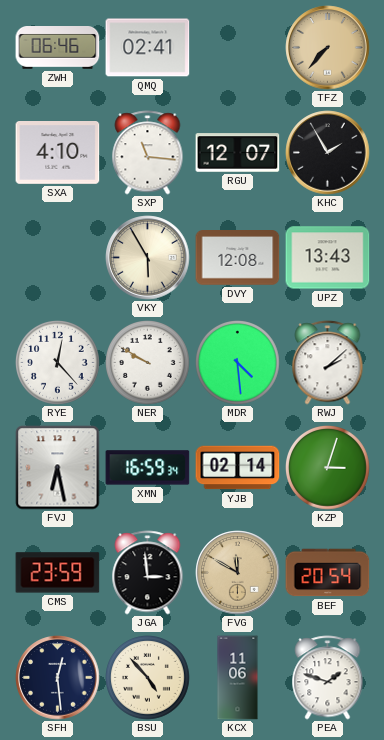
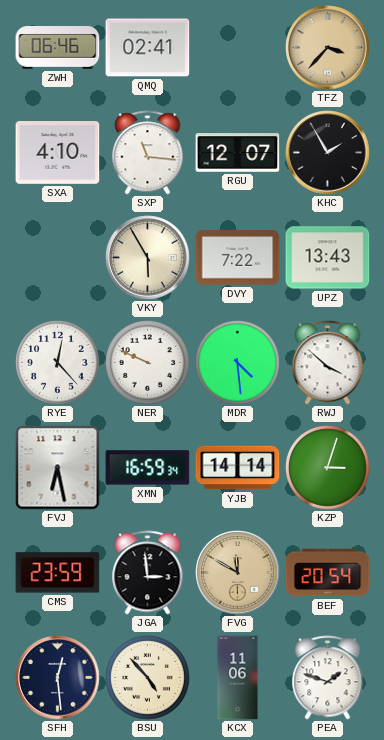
TFZ: 7:37 -> 3:37 (328, 48)
DVY: 12:08 -> 7:22 (238, 258)
NER: 9:50 -> 9:49 (148, 363)
RWJ: 2:08 -> 3:52 (328, 363)
YJB: 02:14 -> 14:14 (238, 468)
